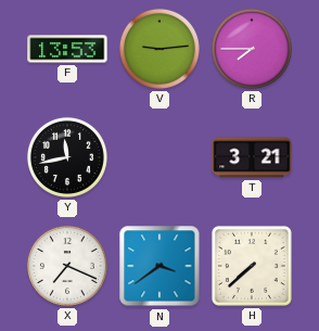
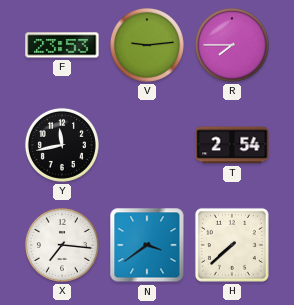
F: 13:53 -> 23:53 (62, 45)
T: 3:21 -> 2:54 (232, 145)
X: 7:19 -> 7:16 (62, 245)
